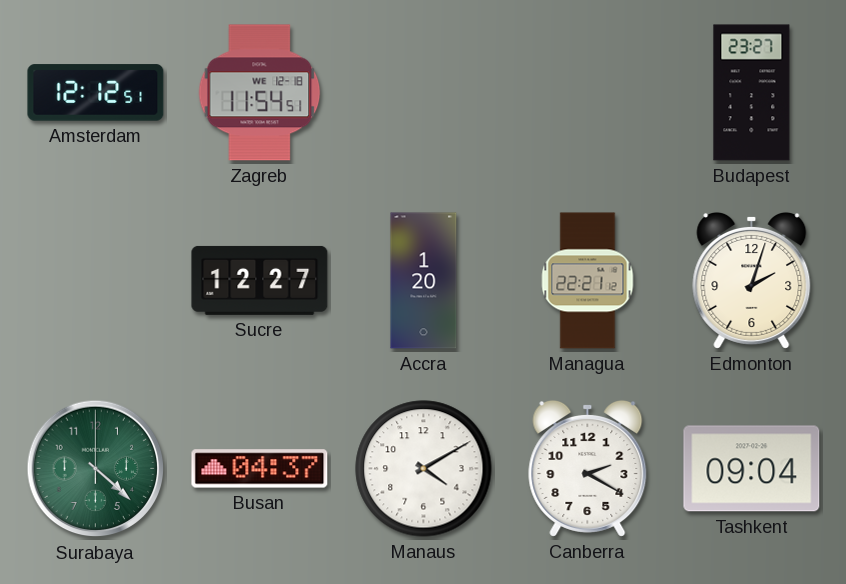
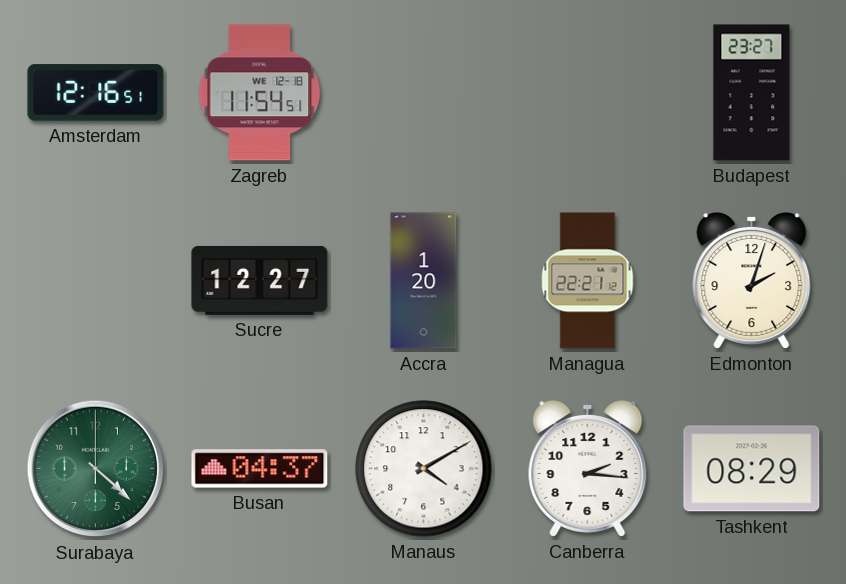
Amsterdam: 12:12 -> 12:16 (96, 93)
Canberra: 2:20 -> 2:16 (588, 468)
Tashkent: 09:04 -> 08:29 (752, 469)
